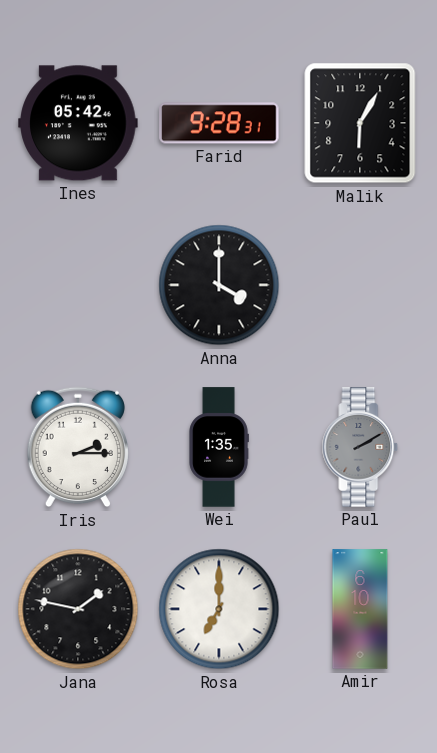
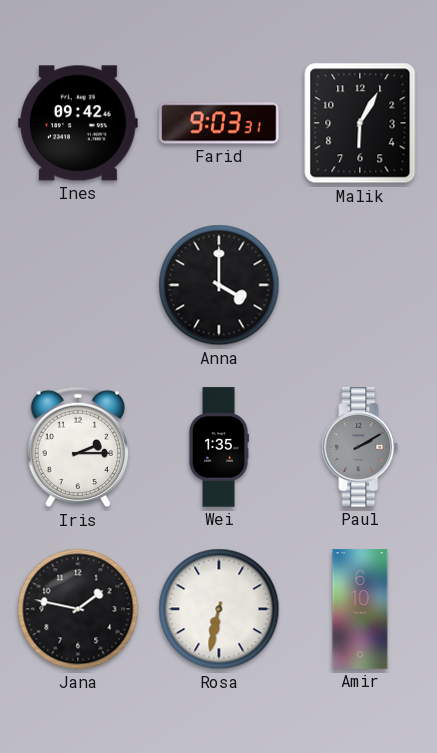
Ines: 05:42 -> 09:42 (78, 123)
Farid: 9:28 -> 9:03 (219, 123)
Rosa: 7:00 -> 6:32 (219, 609)
